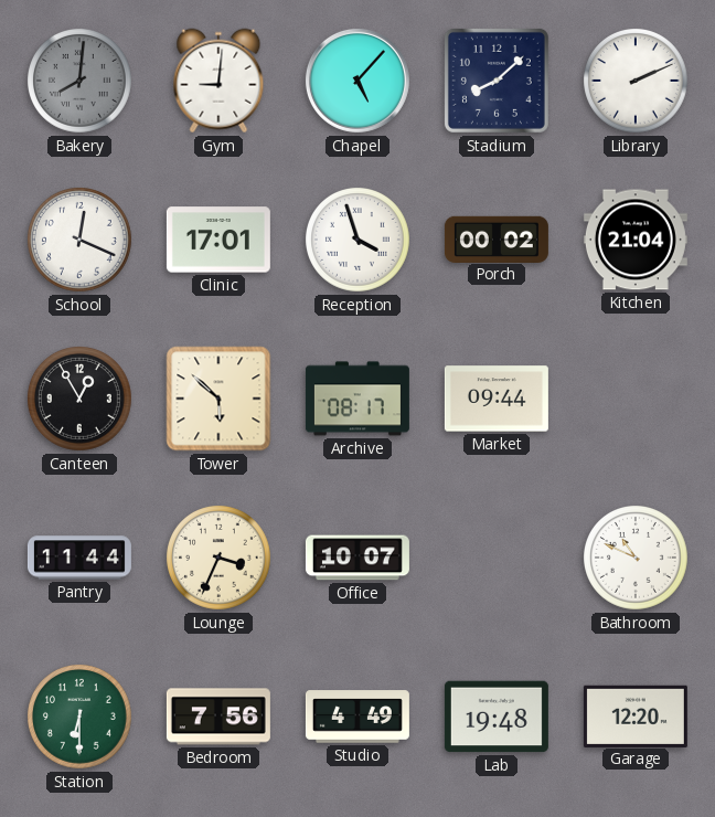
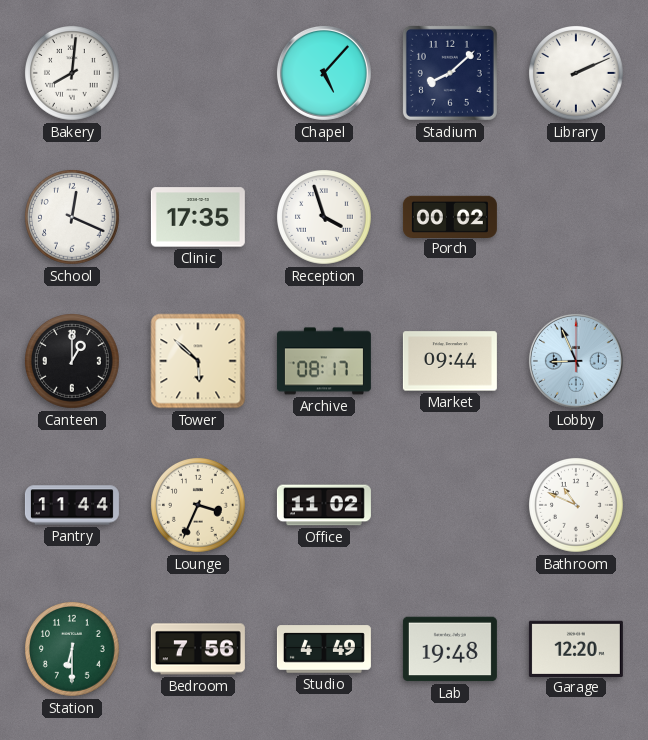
Bakery dial: grey -> white (73, 74)
Gym: 9:01 -> none (218, 81)
Clinic: 17:01 -> 17:35 (198, 217)
Kitchen: 21:04 -> none (636, 240)
Canteen: 12:55 -> 1:00 (73, 362)
Lobby: none -> 8:56 (576, 361)
Office: 10:07 -> 11:02 (324, 505)
